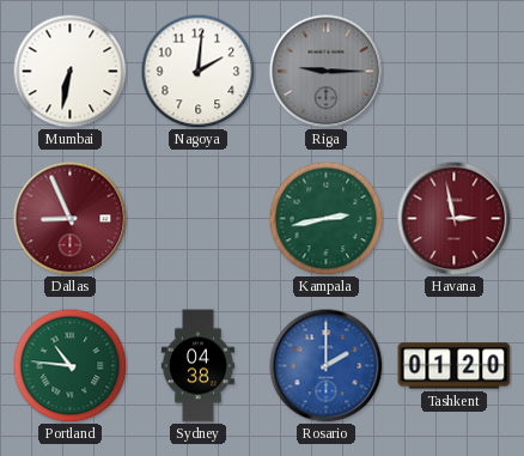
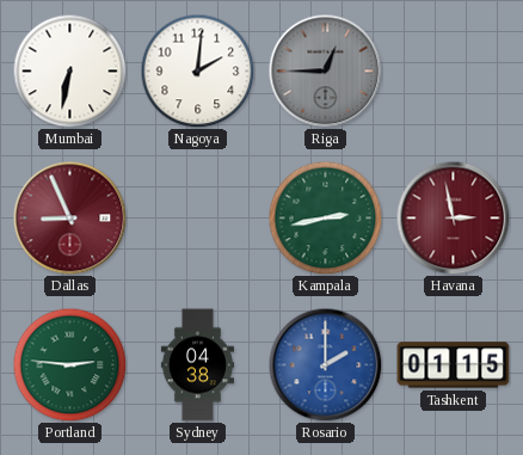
Riga: 9:15 -> 12:45 (325, 70)
Portland: 10:46 -> 2:46 (69, 364)
Tashkent: 01:20 -> 01:15 (454, 365)
